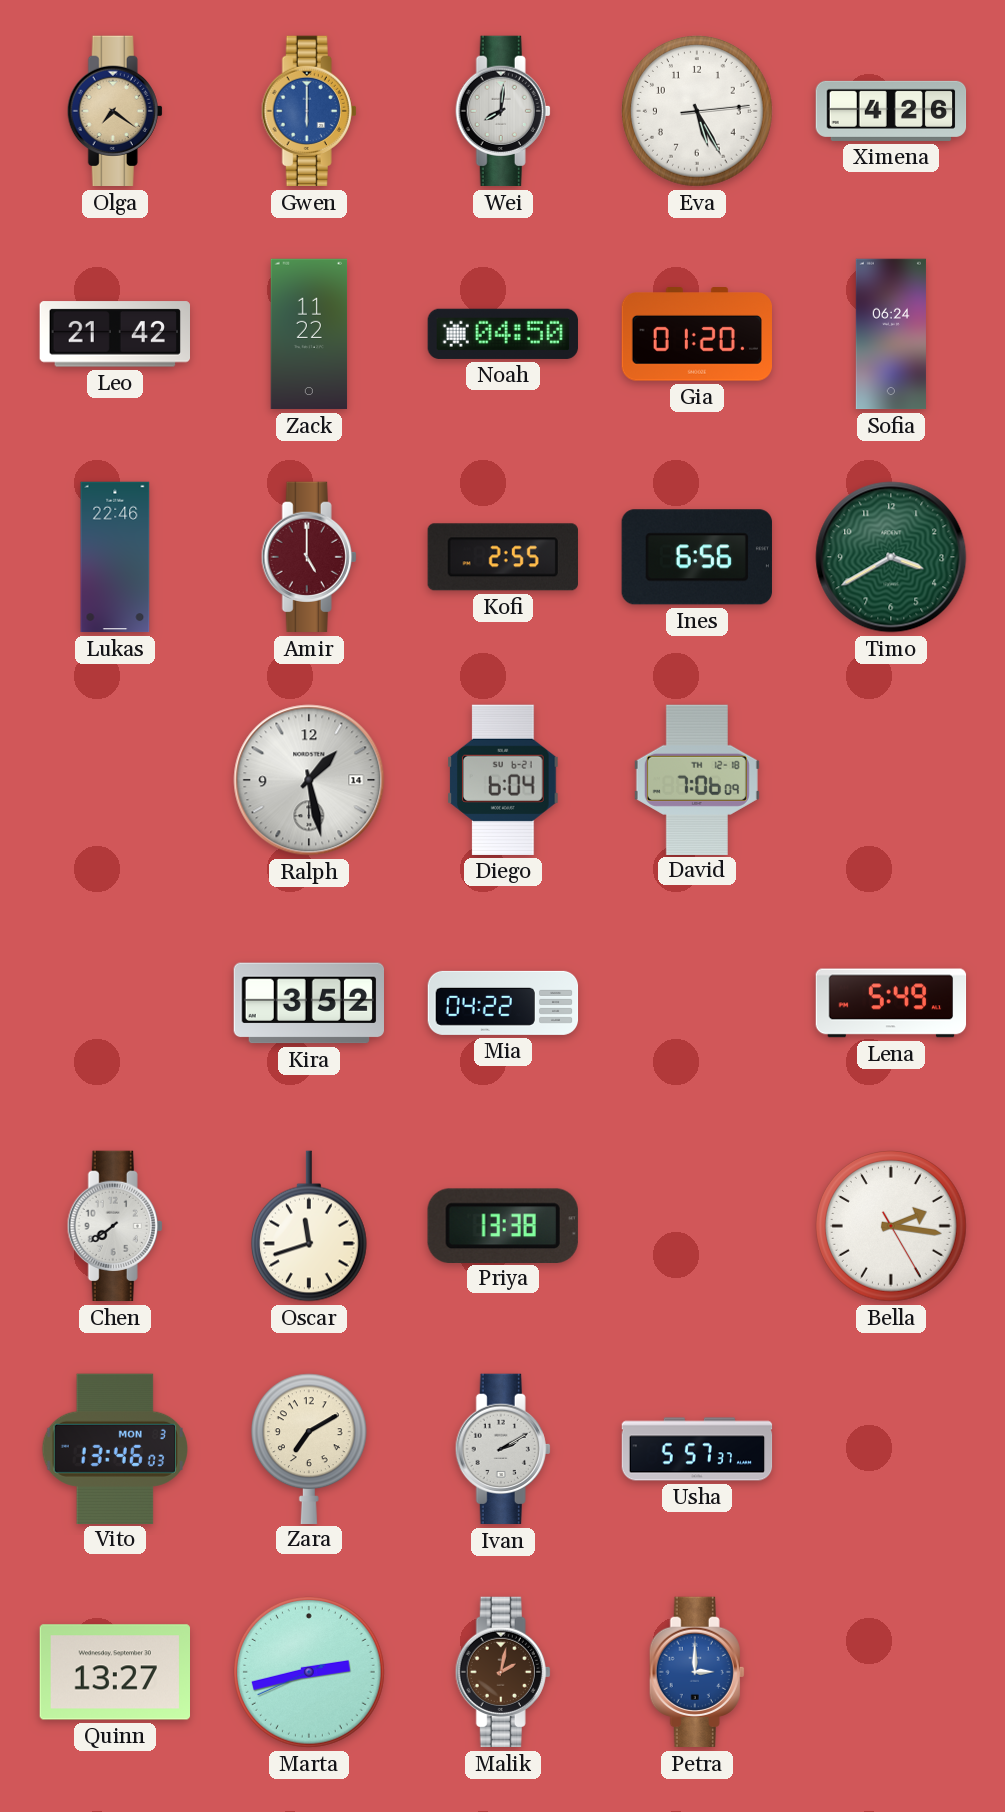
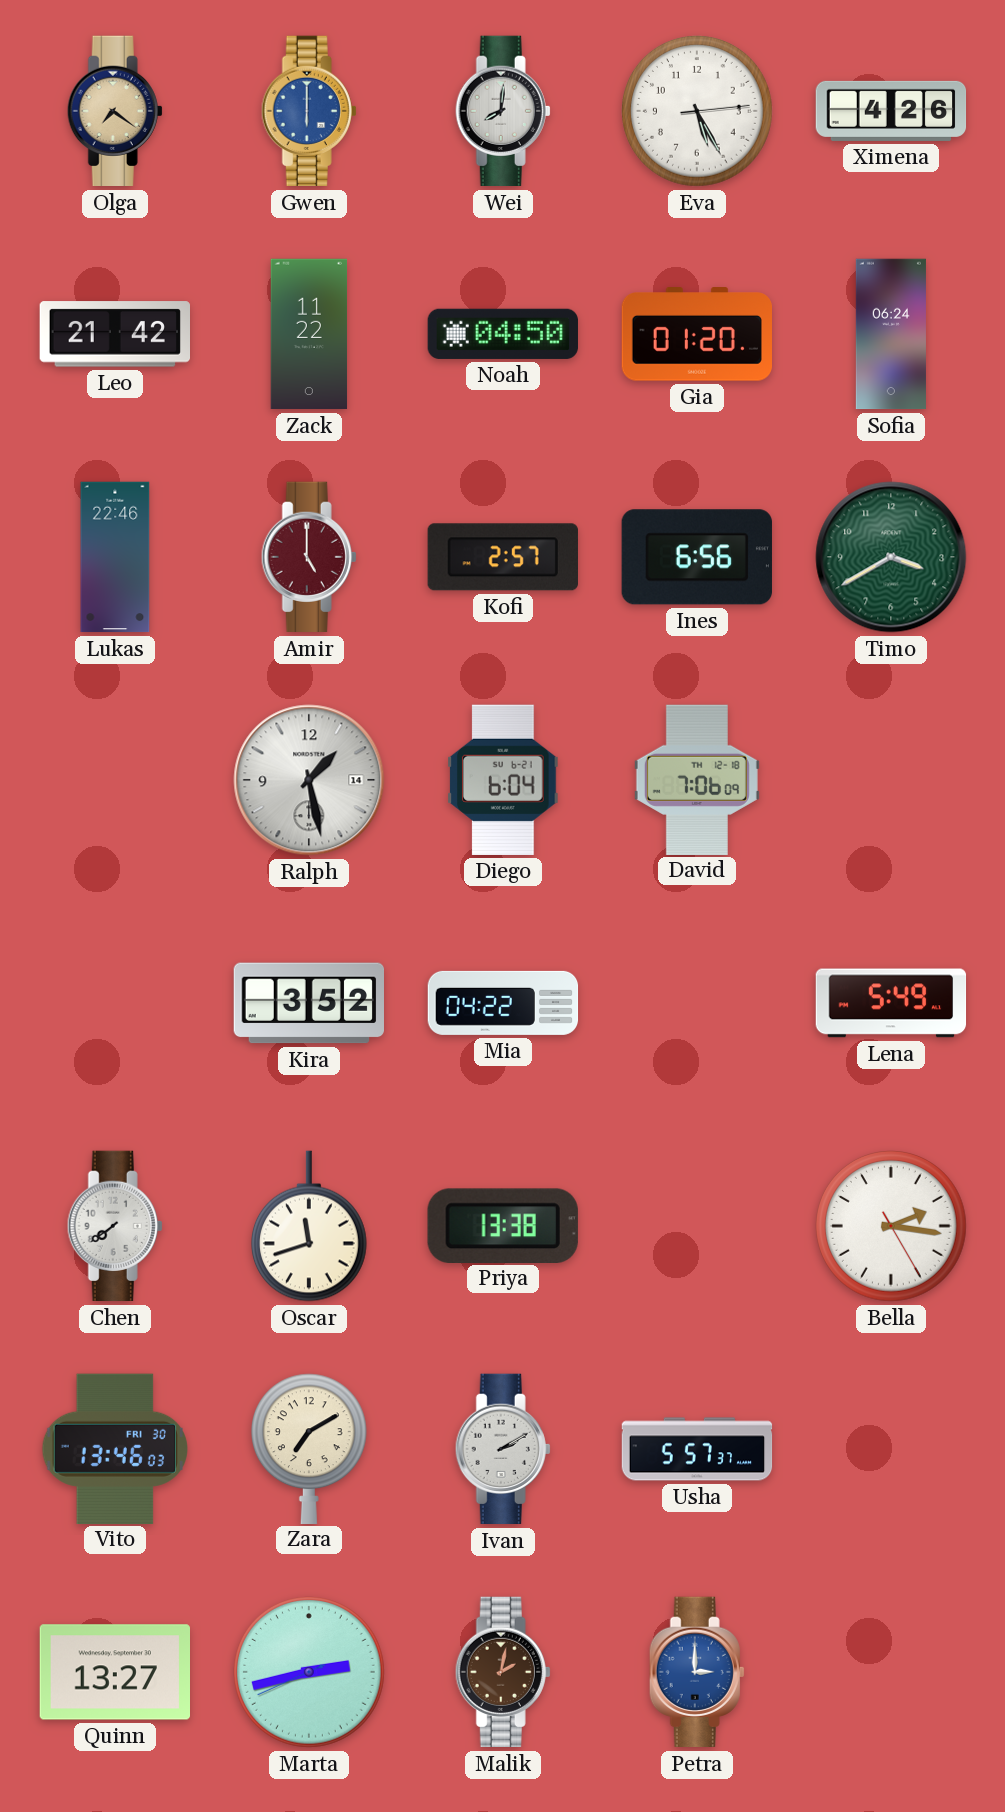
Kofi: 2:55 -> 2:57 (503, 557)
Vito date: MON 3 -> FRI 30 (114, 1448)
